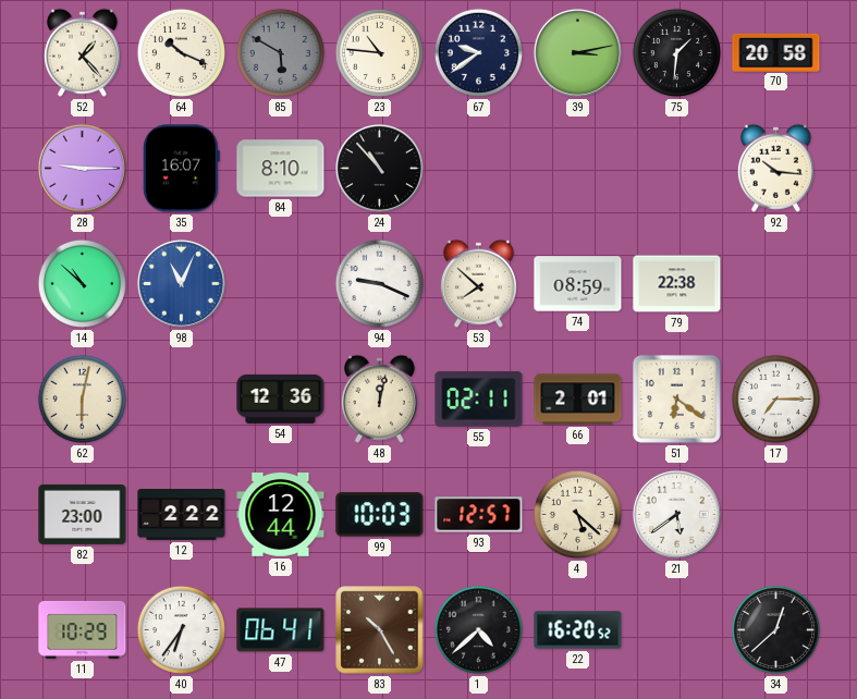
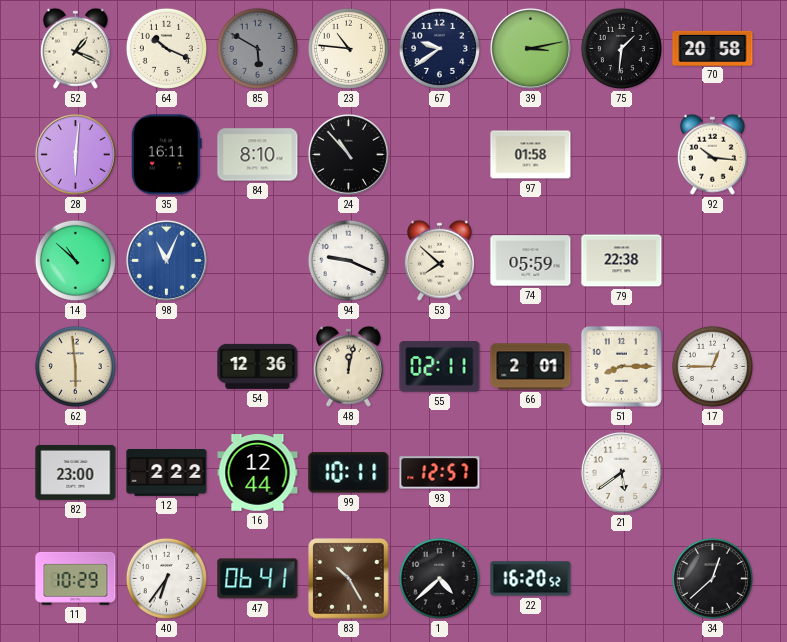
52: 1:23 -> 1:19 (75, 48)
28: 9:15 -> 6:01 (75, 154)
35: 16:07 -> 16:11 (166, 155)
97: none -> 01:58 (531, 155)
74: 08:59 -> 05:59 (531, 261)
62: 6:02 -> 5:59 (75, 366)
51: 6:21 -> 8:15 (621, 366)
17: 7:15 -> 12:45 (712, 366)
99: 10:03 -> 10:11 (349, 473)
4: 5:22 -> none (577, 514)
